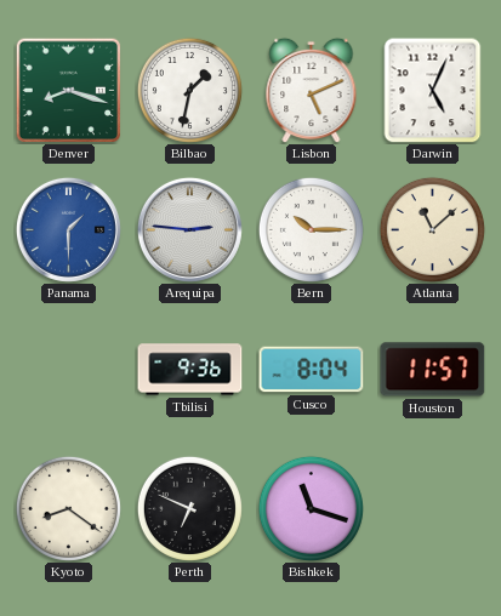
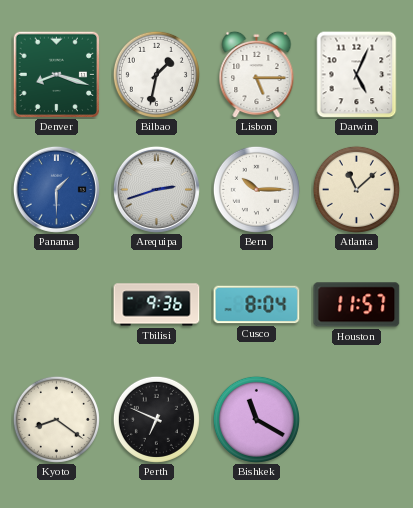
Lisbon: 5:11 -> 5:15 (257, 74)
Arequipa: 2:46 -> 2:42 (156, 189)
Bishkek: 11:18 -> 11:20 (256, 419)
